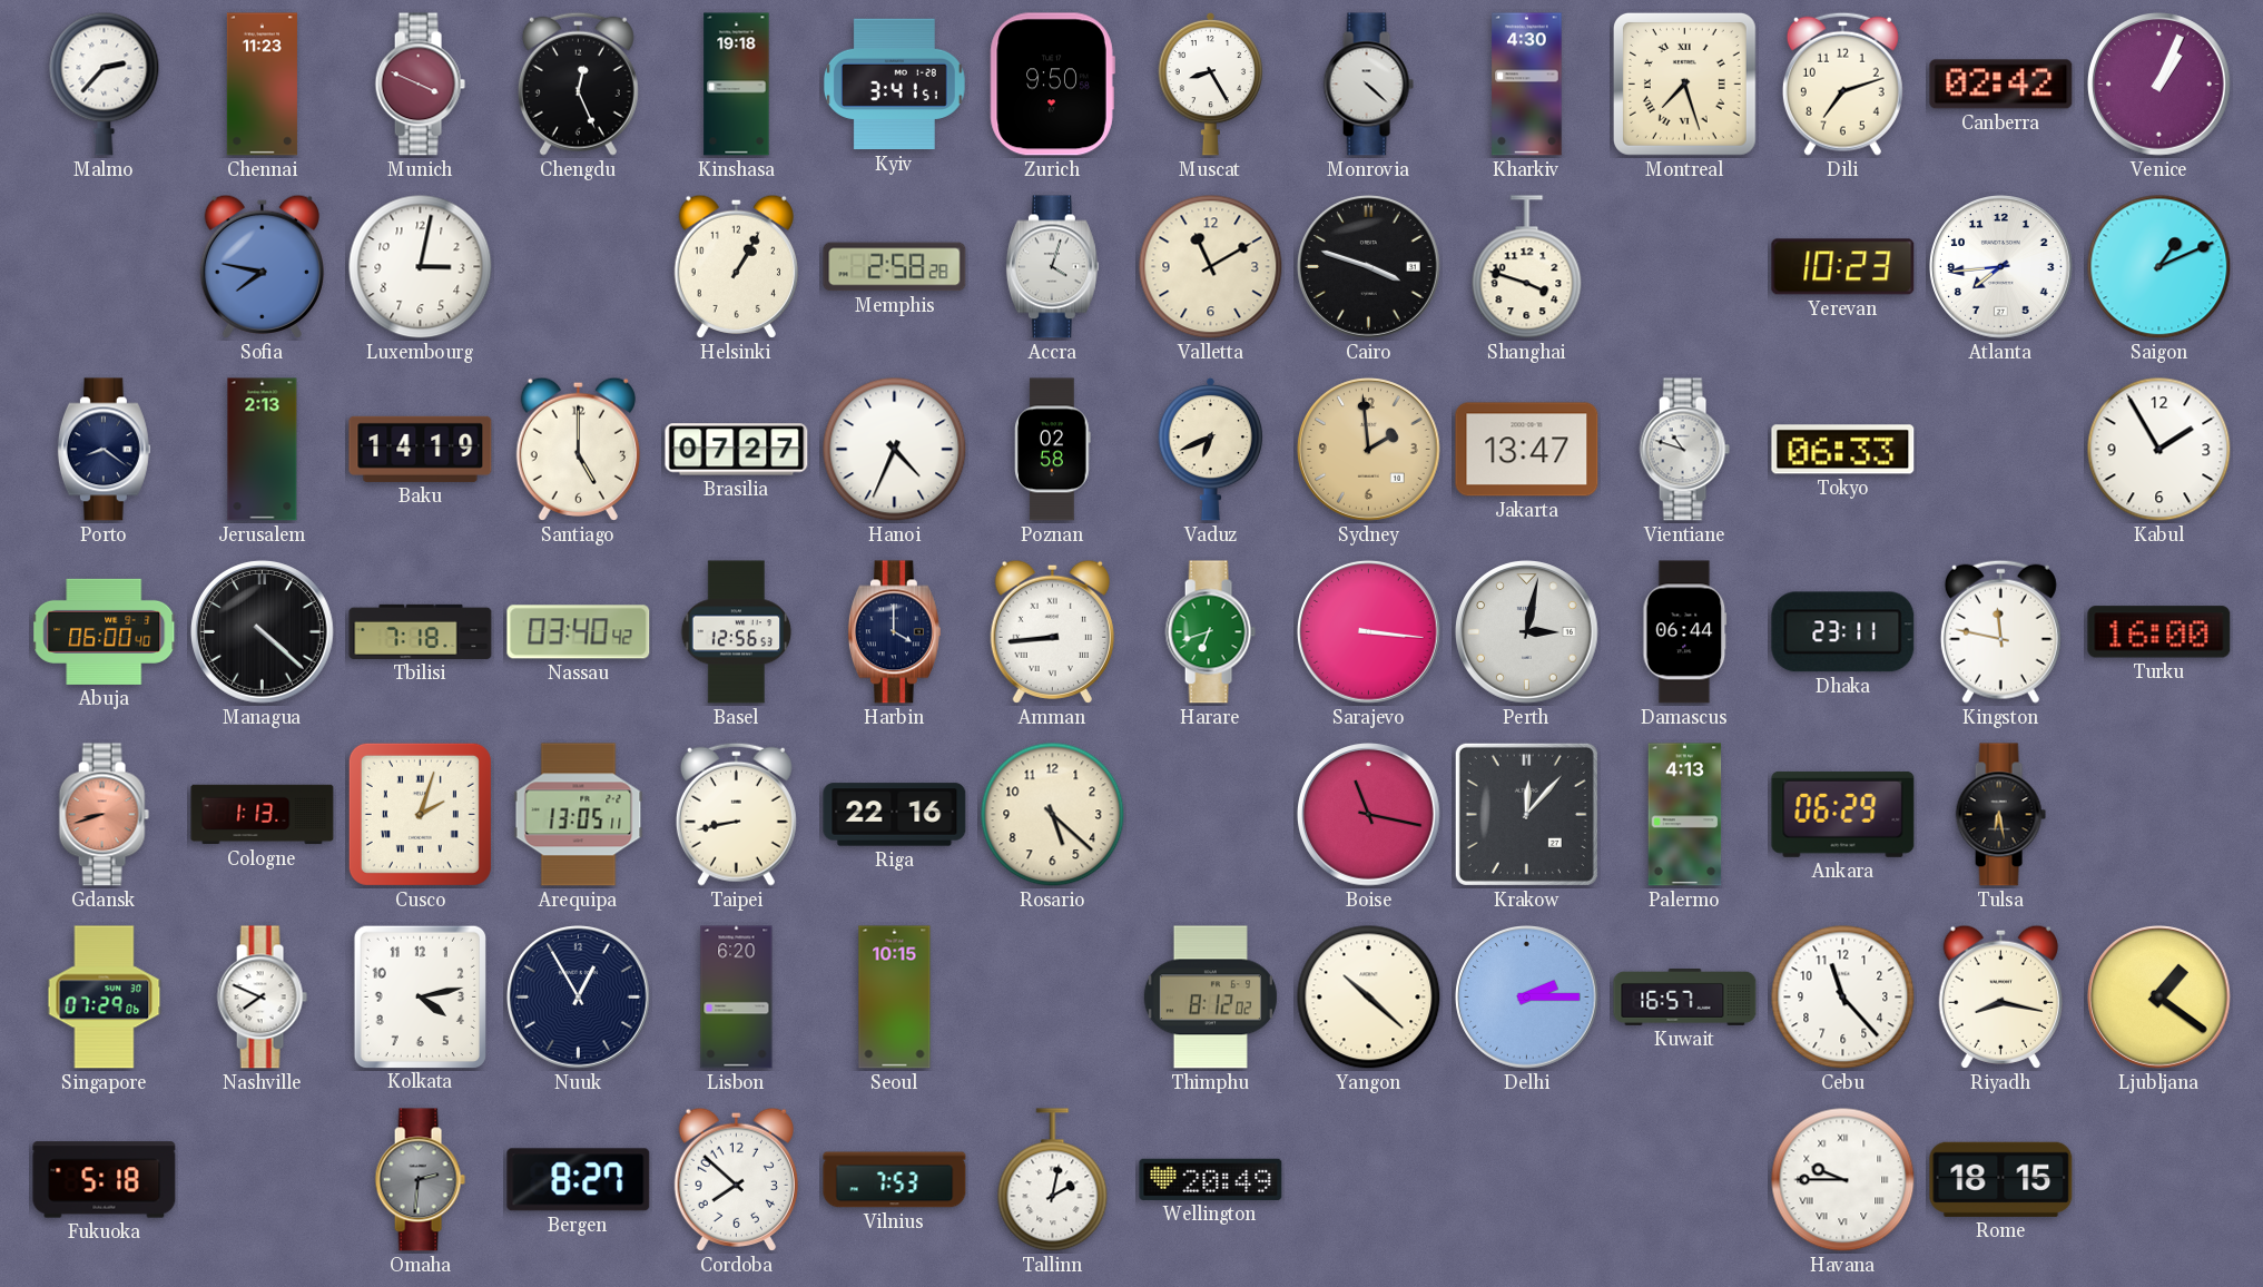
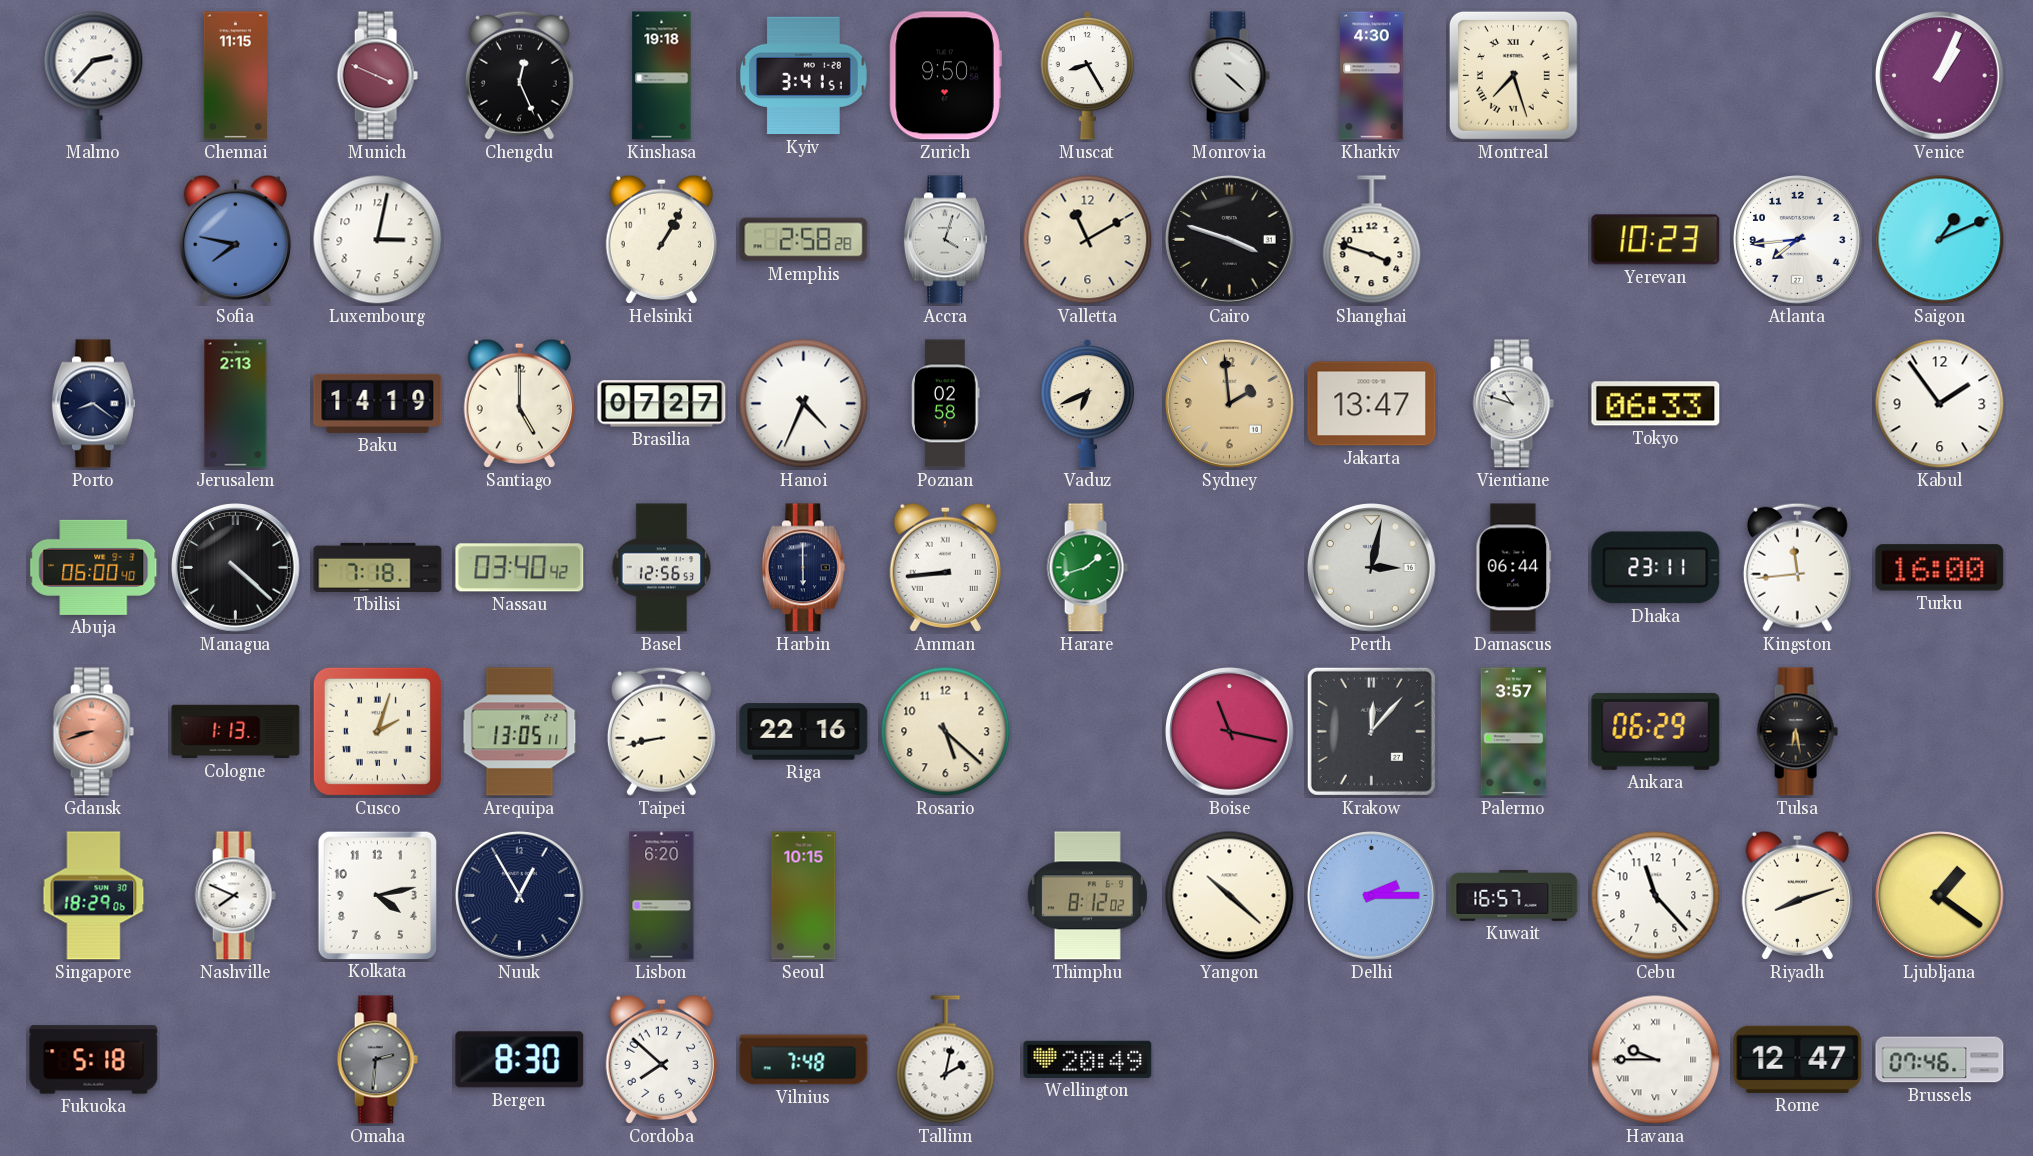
Chennai: 11:23 -> 11:15 (235, 76)
Dili: 7:12 -> none (1842, 83)
Canberra: 02:42 -> none (2001, 85)
Kabul: 1:55 -> 1:54 (1940, 404)
Harbin: 4:00 -> 6:00 (803, 568)
Harare: 6:42 -> 1:42 (1087, 568)
Sarajevo: 3:16 -> none (1369, 632)
Kingston: 11:47 -> 11:44 (1797, 567)
Palermo: 4:13 -> 3:57 (1514, 732)
Singapore: 07:29 -> 18:29 (94, 896)
Riyadh: 8:17 -> 8:12 (1797, 895)
Bergen: 8:27 -> 8:30 (520, 1060)
Vilnius: 7:53 -> 7:48 (804, 1060)
Rome: 18:15 -> 12:47 (1798, 1059)
Brussels: none -> 07:46 (1940, 1060)
